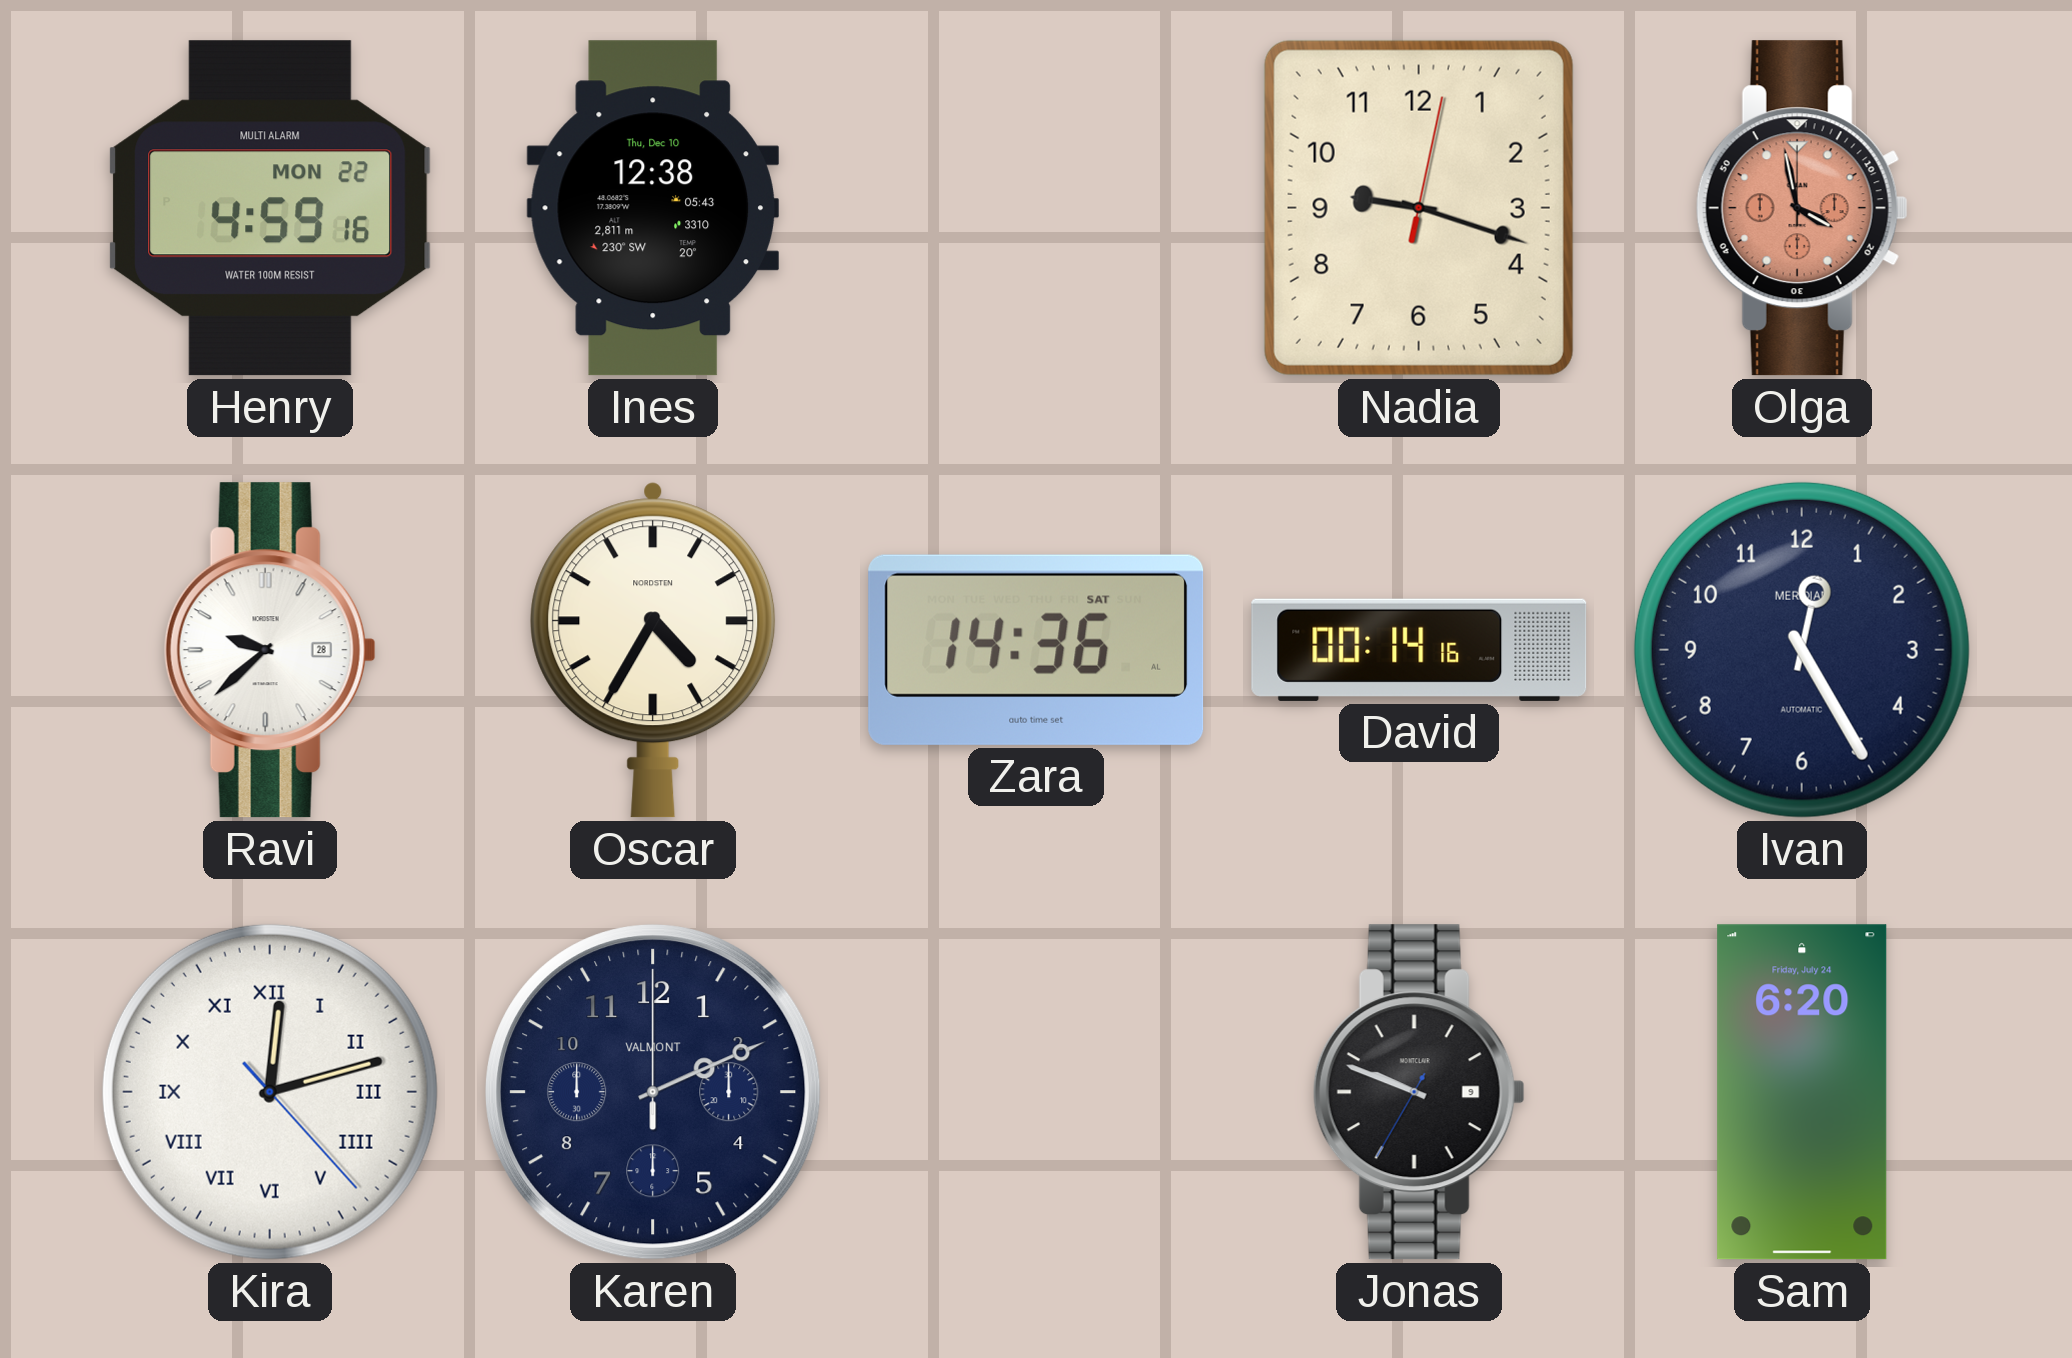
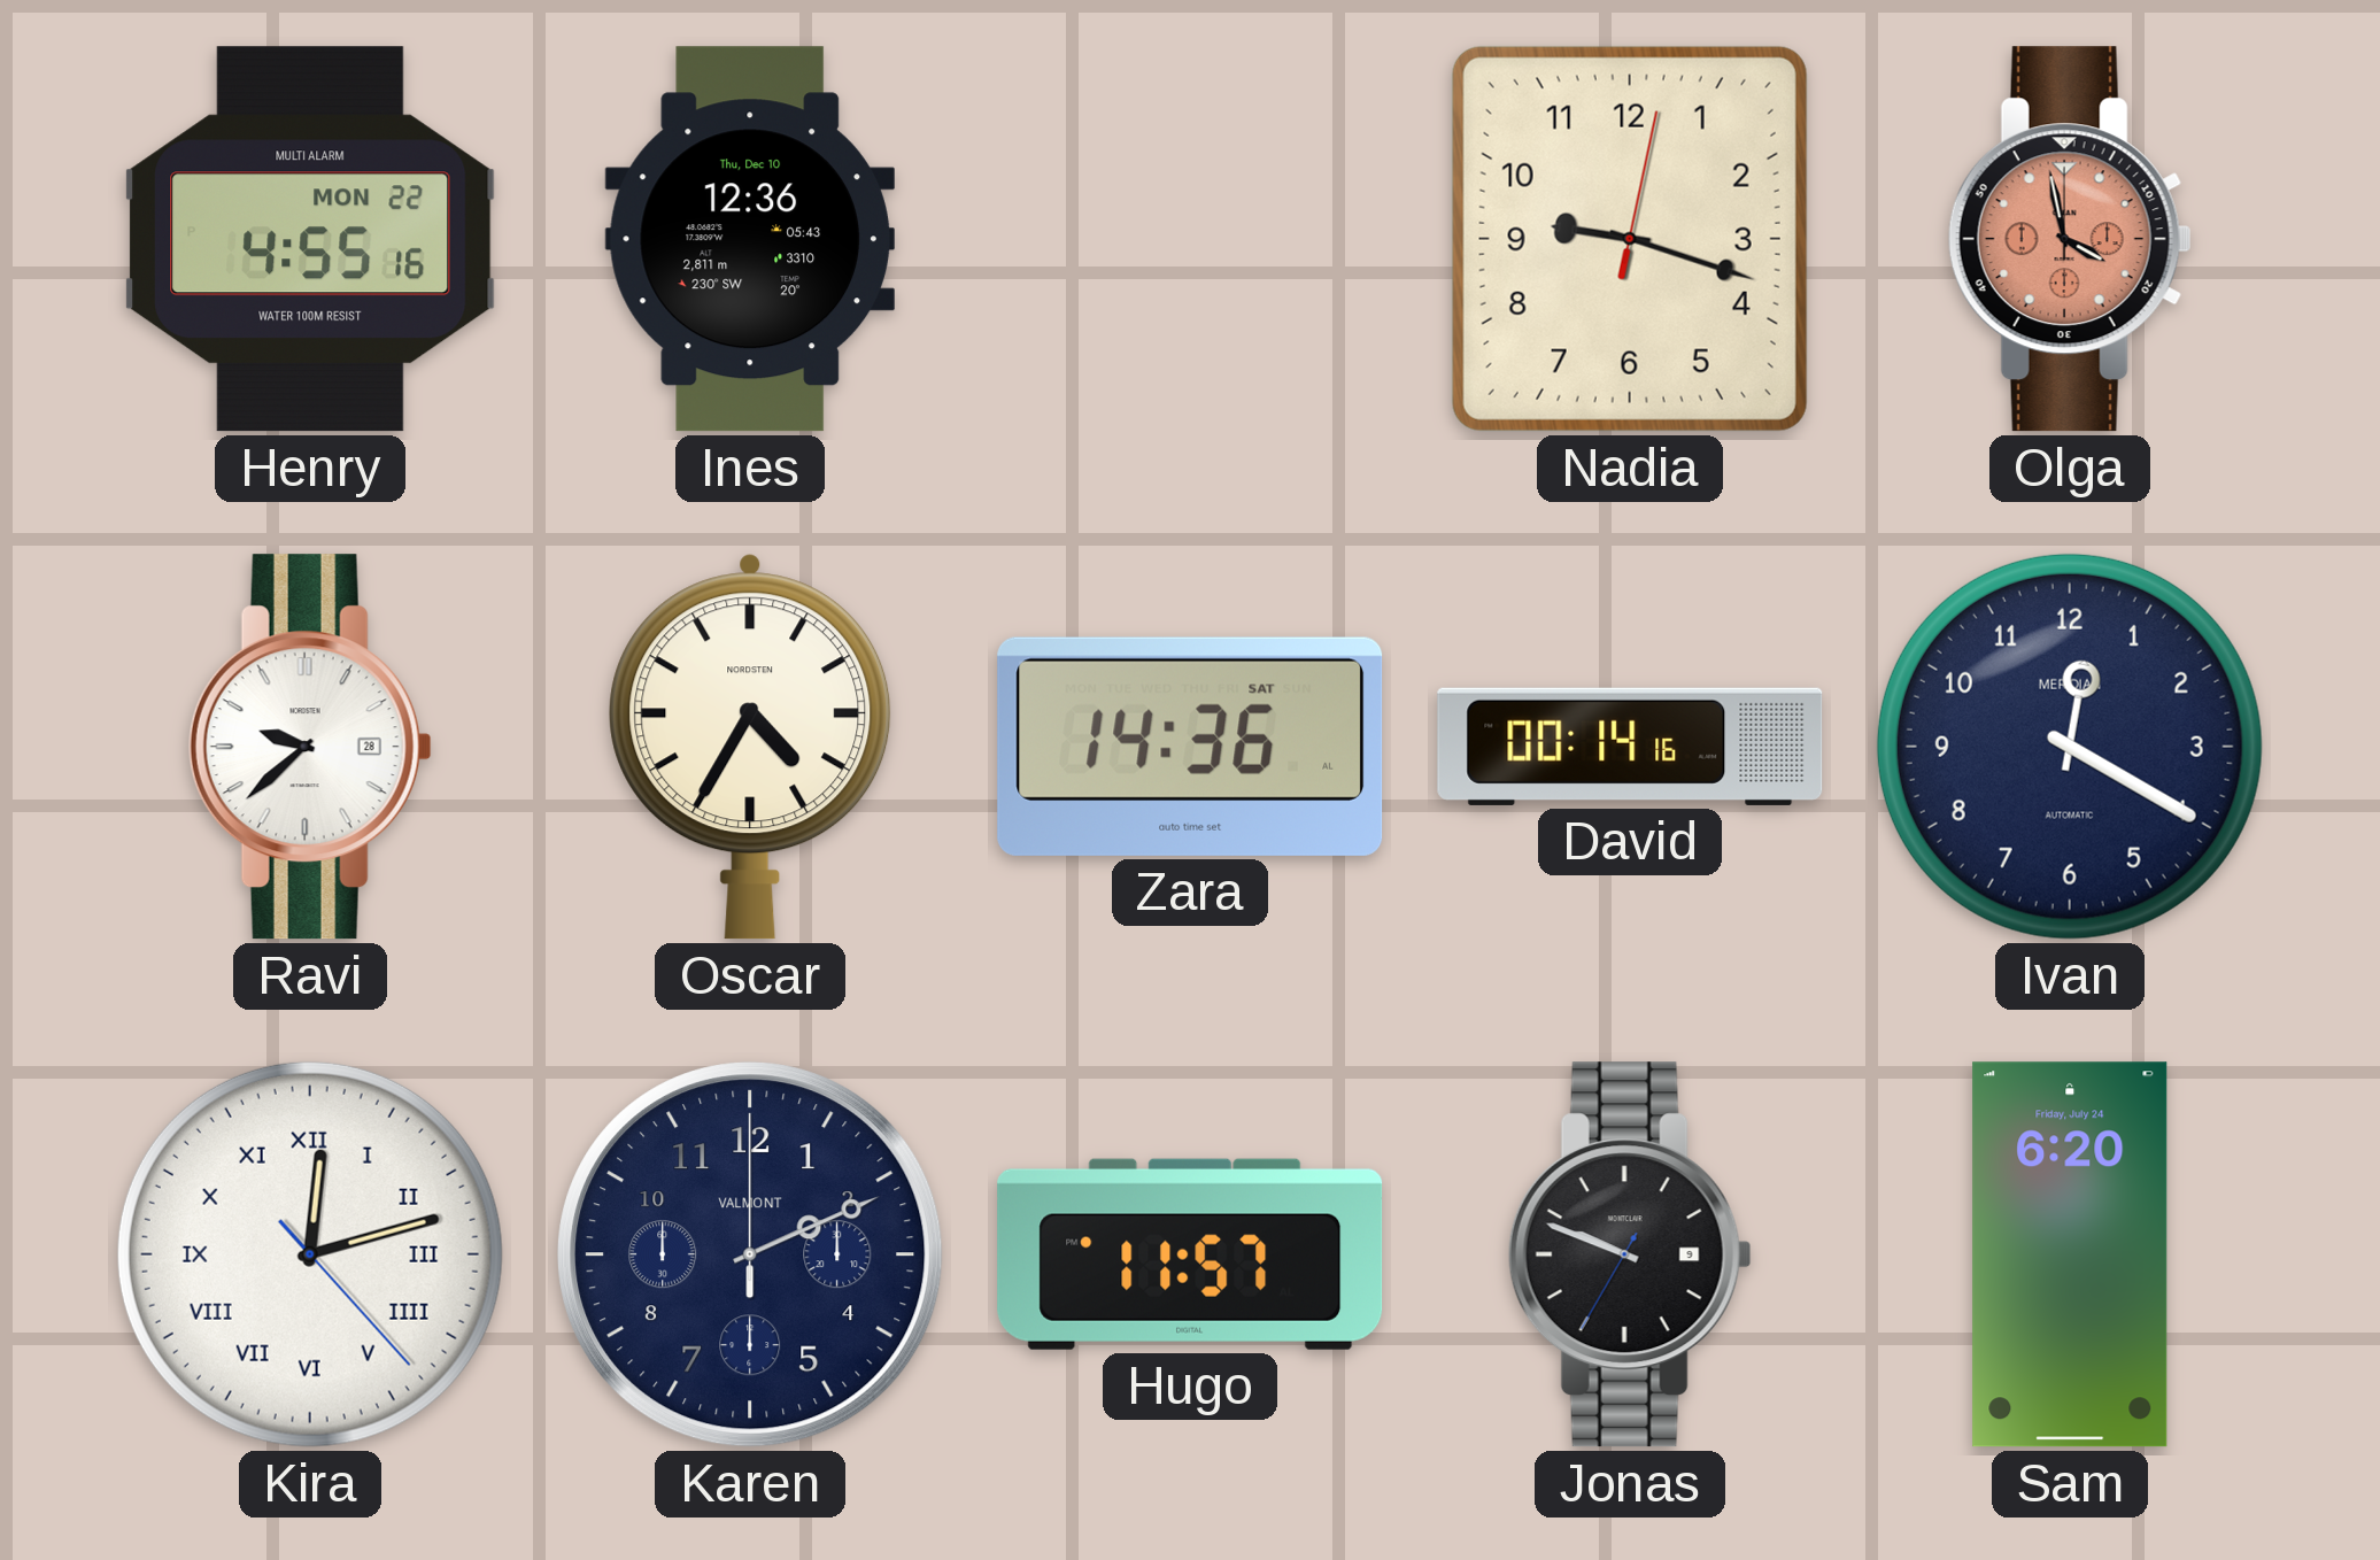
Henry: 4:59 -> 4:55 (310, 239)
Ines: 12:38 -> 12:36 (750, 239)
Ivan: 12:25 -> 12:20 (2070, 747)
Hugo: none -> 11:57 (1190, 1254)
